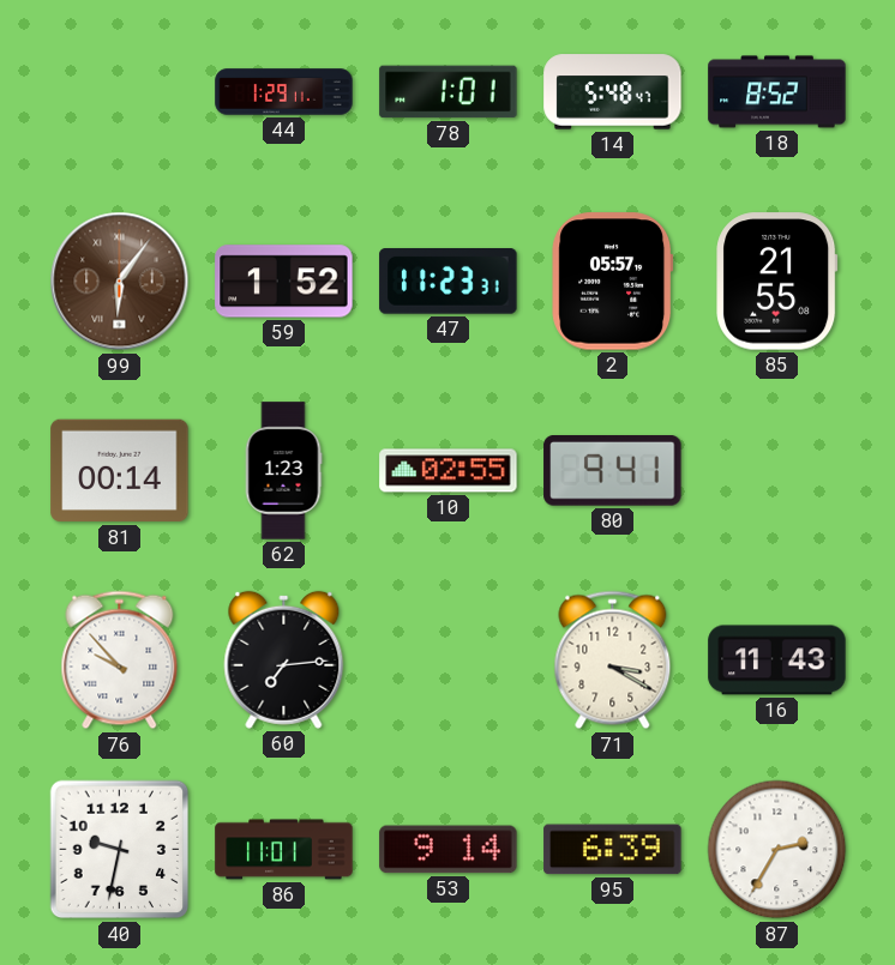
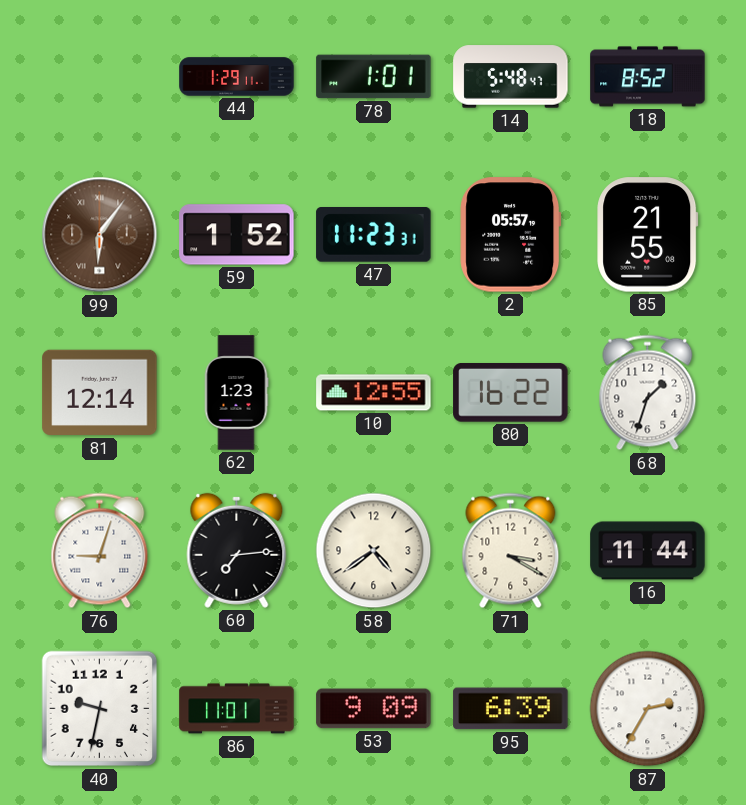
81: 00:14 -> 12:14 (100, 393)
10: 02:55 -> 12:55 (374, 393)
80: 9:41 -> 16:22 (511, 393)
68: none -> 1:33 (648, 393)
76: 9:53 -> 9:03 (100, 551)
58: none -> 4:39 (374, 551)
16: 11:43 -> 11:44 (648, 551)
53: 9:14 -> 9:09 (374, 709)
